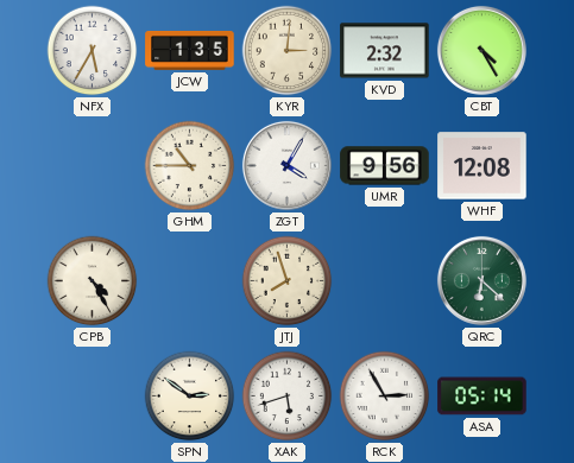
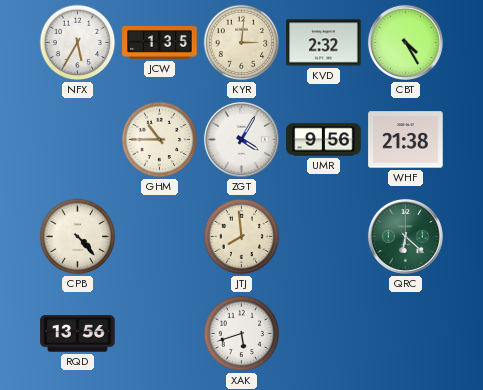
WHF: 12:08 -> 21:38 (406, 140)
CPB: 4:25 -> 4:23 (78, 237)
JTJ: 7:57 -> 7:59 (242, 237)
RQD: none -> 13:56 (78, 334)
SPN: 2:51 -> none (190, 397)
RCK: 2:55 -> none (385, 397)
ASA: 05:14 -> none (482, 397)
